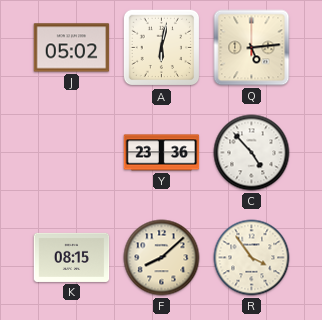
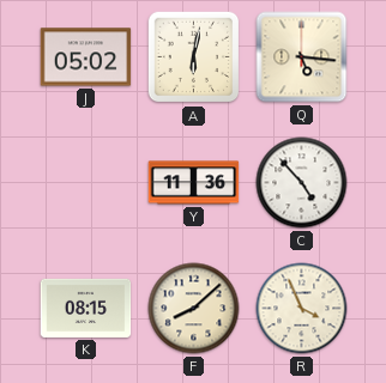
Q: 5:14 -> 5:16 (302, 57)
Y: 23:36 -> 11:36 (194, 183)
R: 3:54 -> 3:56 (302, 309)
